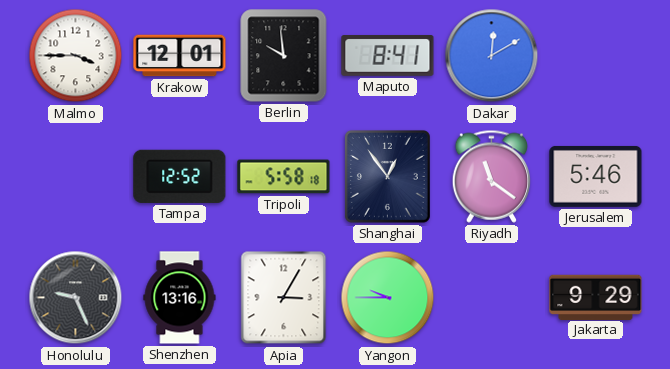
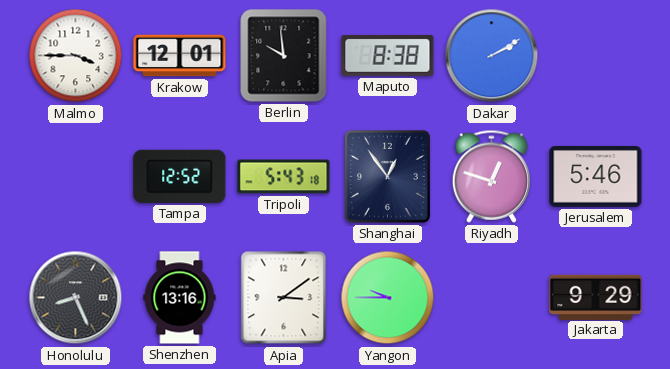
Maputo: 8:41 -> 8:38 (388, 56)
Dakar: 12:10 -> 2:10 (492, 56)
Tripoli: 5:58 -> 5:43 (284, 177)
Riyadh: 11:21 -> 12:48 (491, 176)
Honolulu: 9:26 -> 8:26 (76, 298)
Apia: 3:05 -> 3:09 (284, 298)
